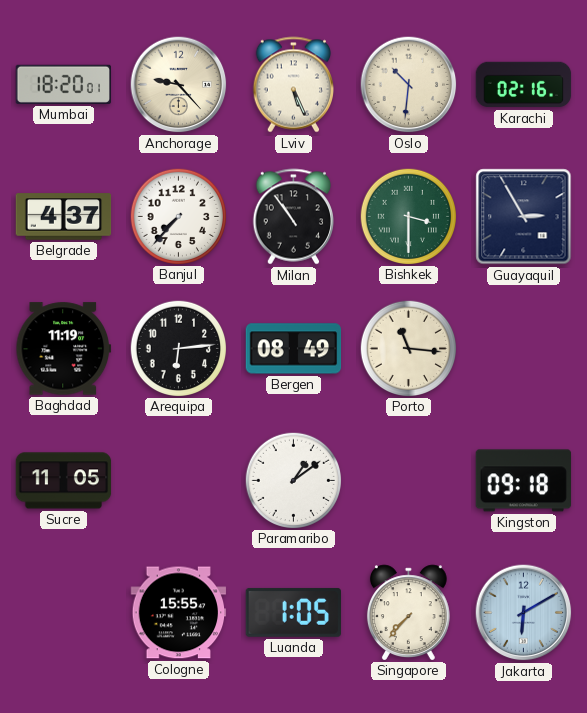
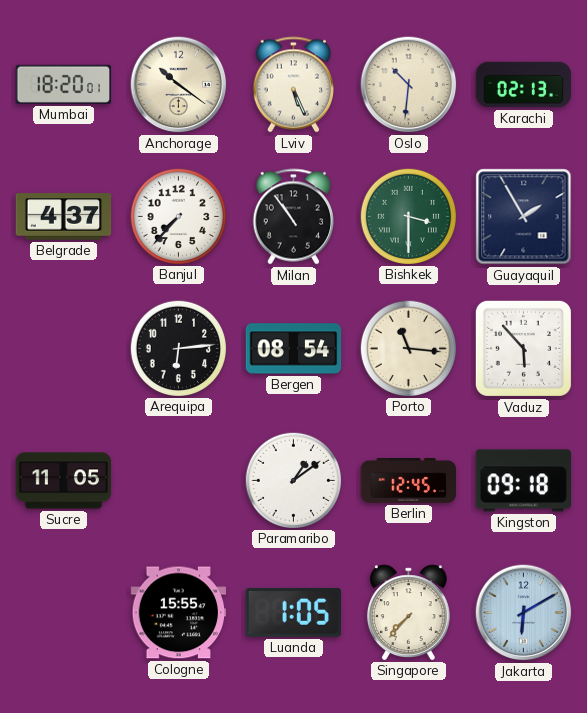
Anchorage: 9:23 -> 10:21 (179, 85)
Karachi: 02:16 -> 02:13 (524, 85)
Guayaquil: 2:55 -> 1:55 (524, 217)
Baghdad: 11:19 -> none (63, 349)
Bergen: 08:49 -> 08:54 (294, 349)
Vaduz: none -> 5:53 (523, 348)
Berlin: none -> 12:45 (409, 481)
